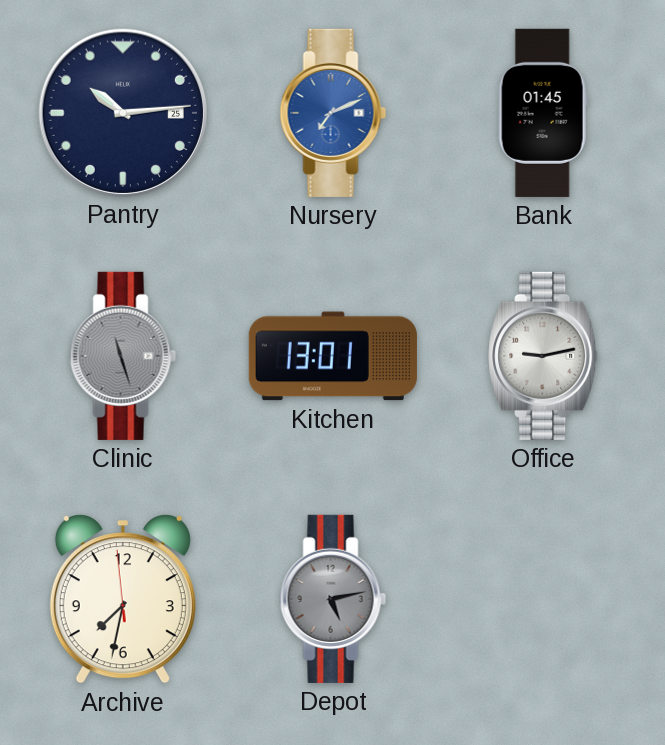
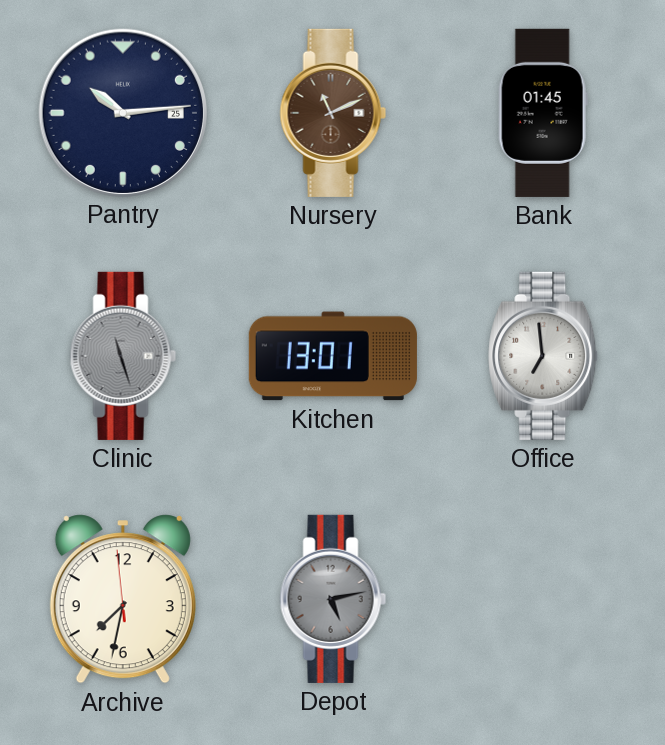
Nursery: 7:11 -> 11:11 (333, 113)
Nursery dial: blue -> brown (333, 113)
Office: 9:13 -> 6:59 (544, 356)
